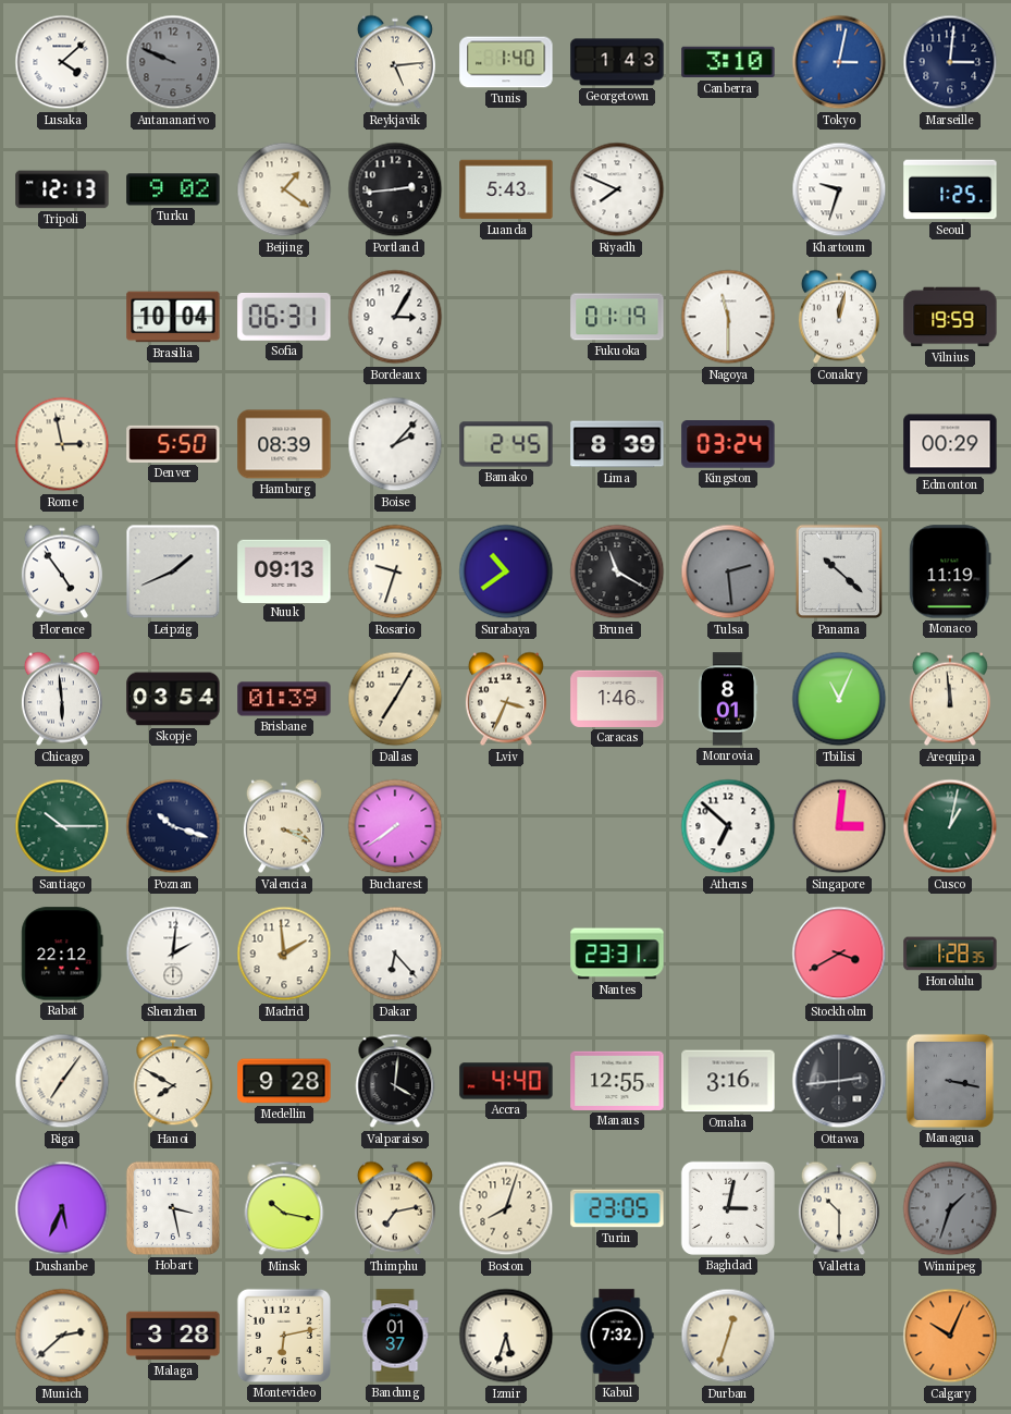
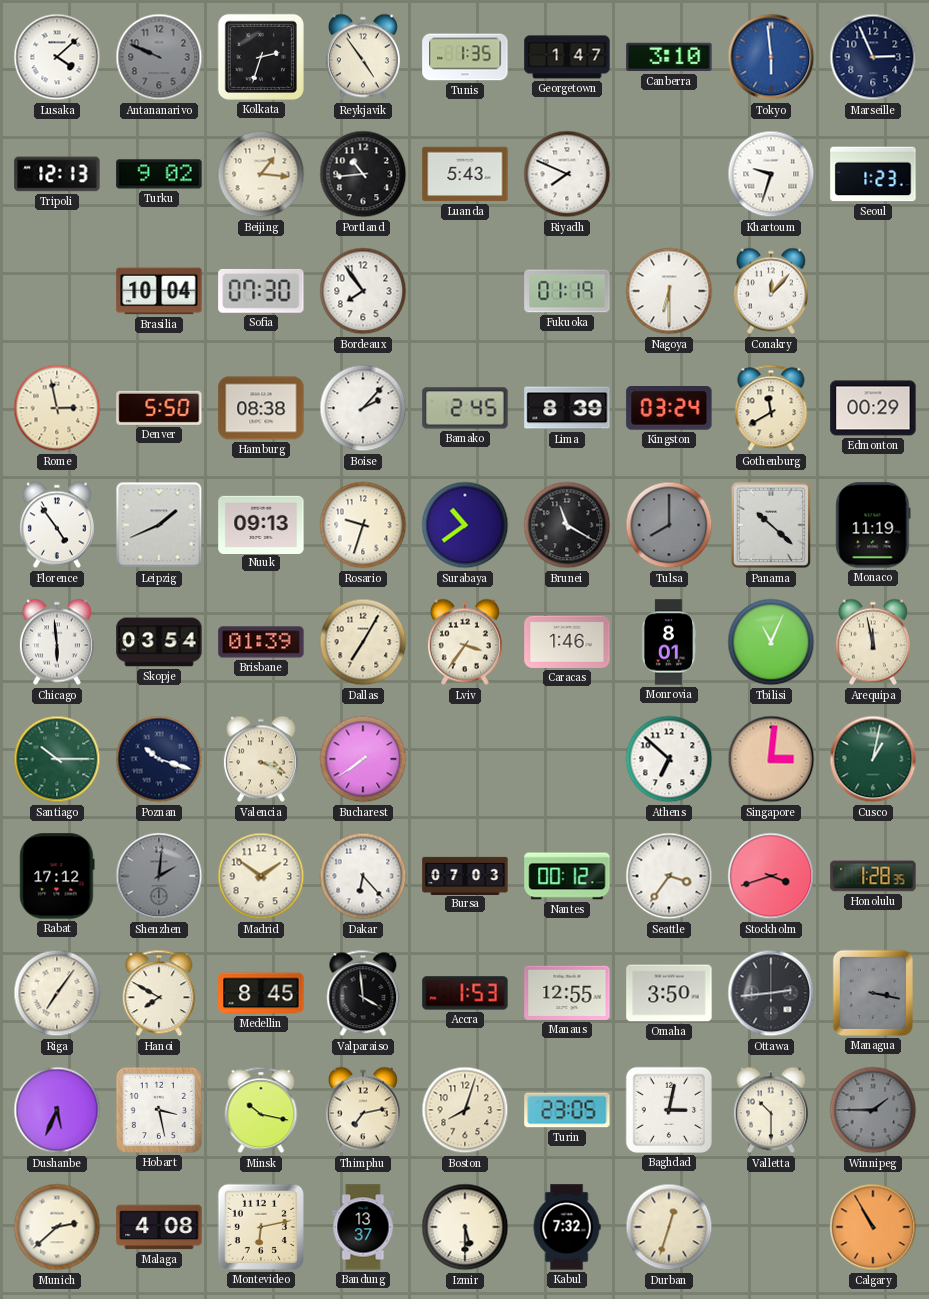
Kolkata: none -> 2:33 (261, 57)
Reykjavik: 5:14 -> 4:54 (363, 57)
Tunis: 1:40 -> 1:35 (465, 57)
Georgetown: 1:43 -> 1:47 (567, 57)
Tokyo: 3:02 -> 5:59 (771, 57)
Marseille: 3:01 -> 2:56 (873, 57)
Beijing: 1:21 -> 1:16 (261, 174)
Portland: 2:44 -> 10:44 (363, 174)
Seoul: 1:25 -> 1:23 (873, 174)
Sofia: 06:31 -> 07:30 (261, 291)
Bordeaux: 3:05 -> 7:54 (363, 291)
Nagoya: 11:30 -> 6:30 (669, 291)
Conakry: 12:02 -> 12:07 (771, 291)
Vilnius: 19:59 -> none (950, 317)
Hamburg: 08:39 -> 08:38 (261, 408)
Gothenburg: none -> 11:40 (771, 408)
Tulsa: 2:29 -> 8:00 (669, 525)
Lviv: 3:34 -> 3:36 (465, 642)
Arequipa: 11:59 -> 11:58 (873, 642)
Rabat: 22:12 -> 17:12 (57, 876)
Shenzhen dial: white -> grey (159, 876)
Madrid: 1:59 -> 1:51 (261, 876)
Bursa: none -> 07:03 (465, 875)
Nantes: 23:31 -> 00:12 (567, 876)
Seattle: none -> 3:36 (669, 876)
Stockholm: 3:40 -> 3:42 (771, 876)
Medellin: 9:28 -> 8:45 (261, 993)
Valparaiso: 4:01 -> 3:59 (363, 993)
Accra: 4:40 -> 1:53 (465, 993)
Omaha: 3:16 -> 3:50 (669, 993)
Winnipeg: 1:33 -> 1:45 (873, 1110)
Malaga: 3:28 -> 4:08 (159, 1227)
Bandung: 01:37 -> 13:37 (363, 1227)
Izmir: 5:33 -> 5:30 (465, 1227)
Calgary: 10:04 -> 10:55 (873, 1227)
